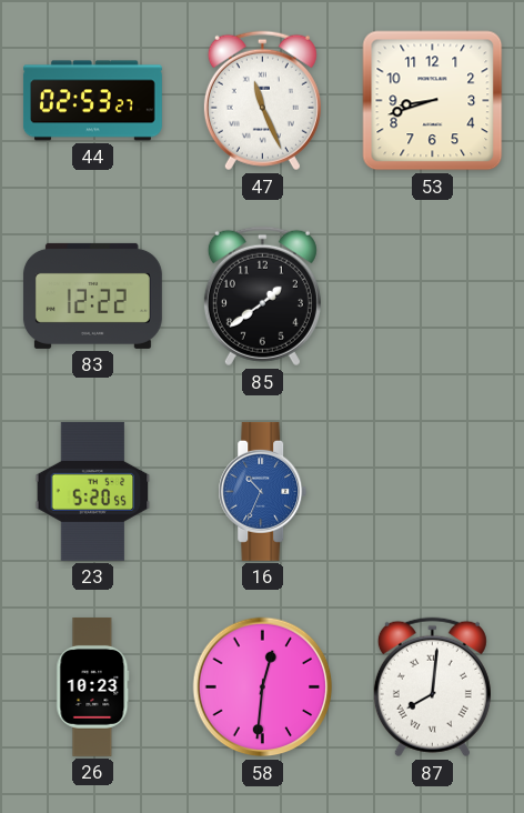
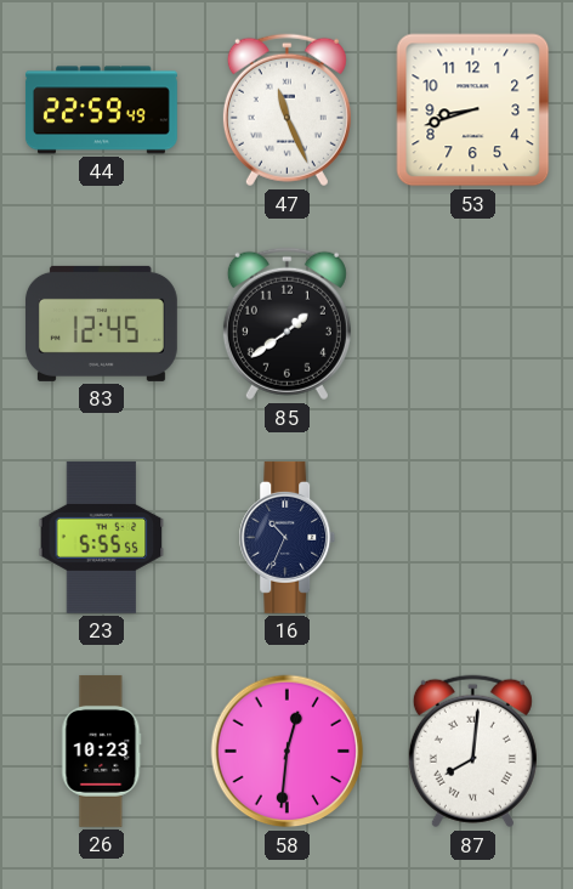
44: 02:53 -> 22:59 (101, 111)
83: 12:22 -> 12:45 (101, 323)
23: 5:20 -> 5:55 (102, 537)
16 dial: blue -> navy (288, 537)
